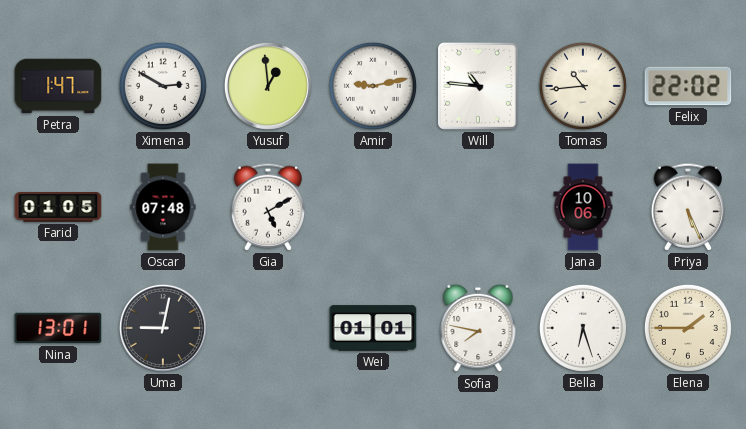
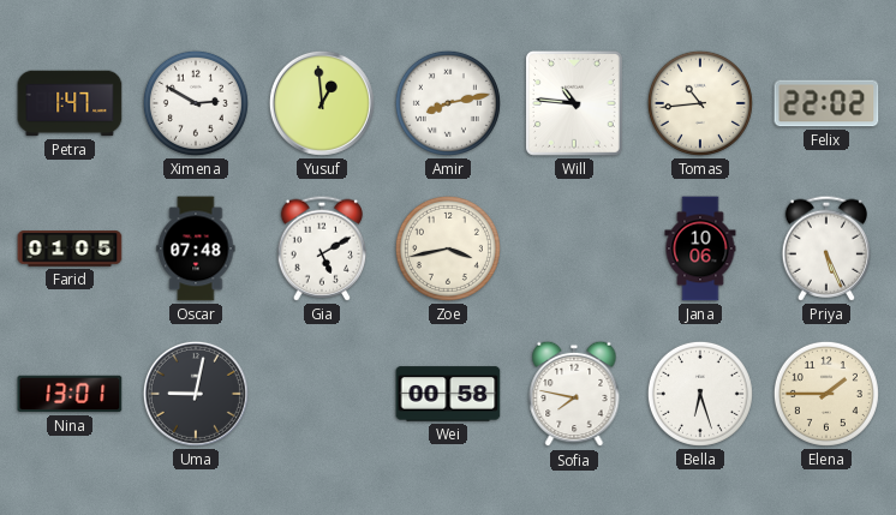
Amir: 9:13 -> 8:13 (448, 103)
Zoe: none -> 3:43 (448, 248)
Wei: 01:01 -> 00:58 (448, 394)
